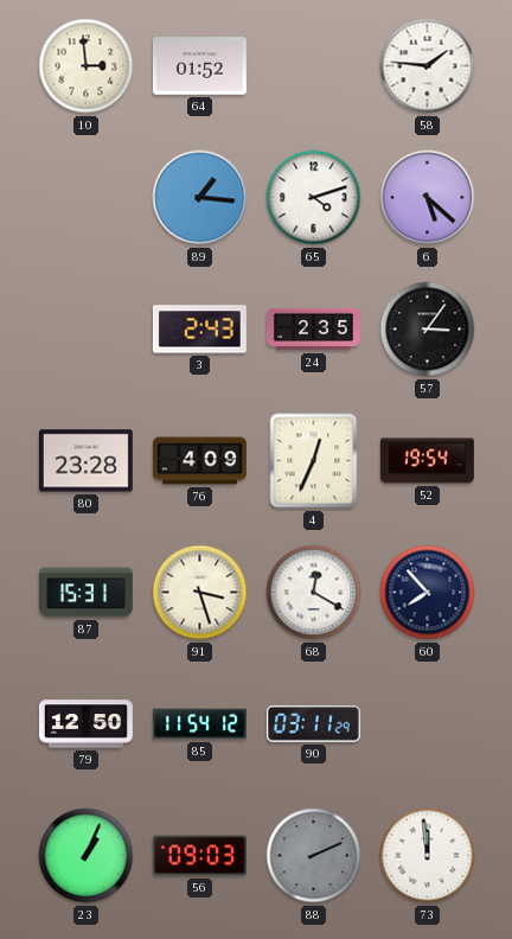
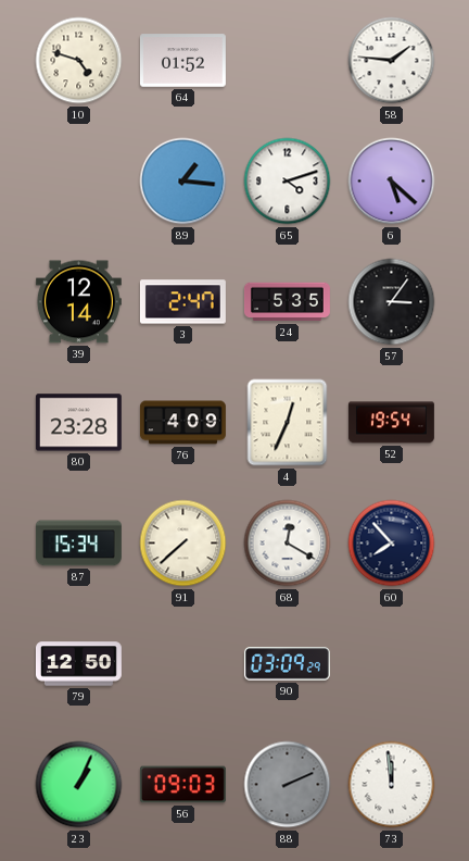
10: 2:59 -> 4:48 (79, 61)
39: none -> 12:14 (78, 302)
3: 2:43 -> 2:47 (182, 302)
24: 2:35 -> 5:35 (287, 302)
87: 15:31 -> 15:34 (78, 544)
91: 3:27 -> 7:38 (183, 544)
85: 11:54 -> none (199, 724)
90: 03:11 -> 03:09 (287, 664)
